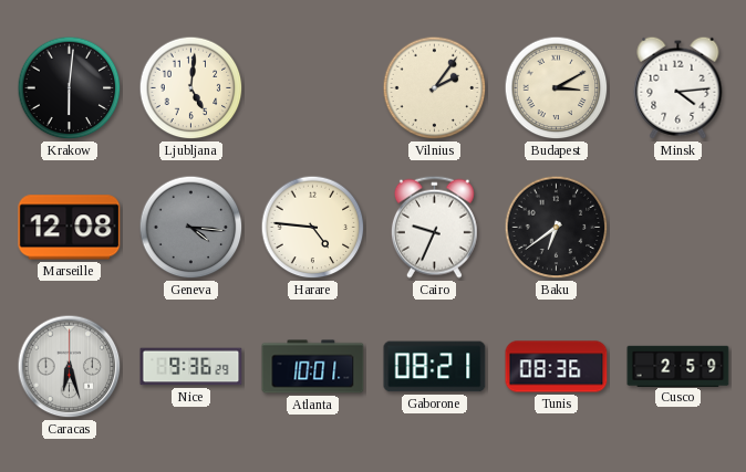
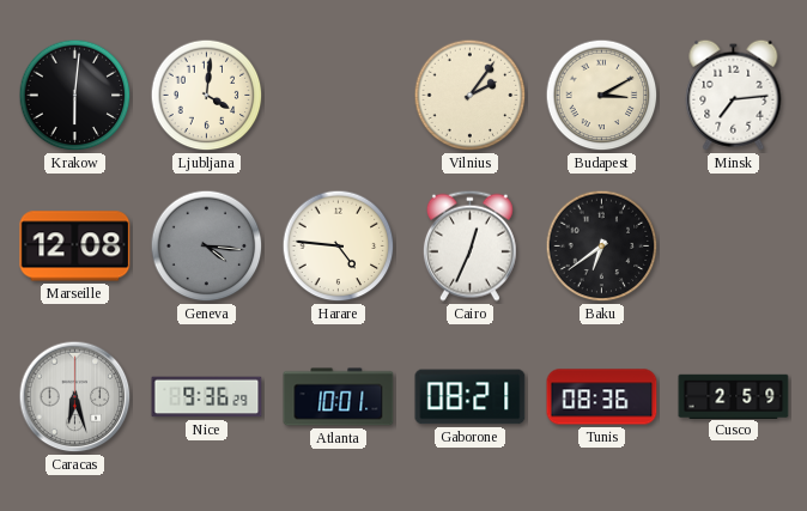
Ljubljana: 5:01 -> 4:01 (207, 96)
Minsk: 4:14 -> 7:14 (734, 95)
Cairo: 9:34 -> 12:34 (469, 245)
